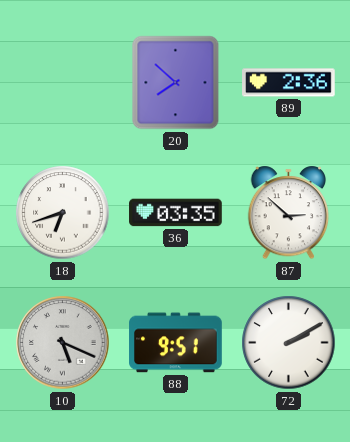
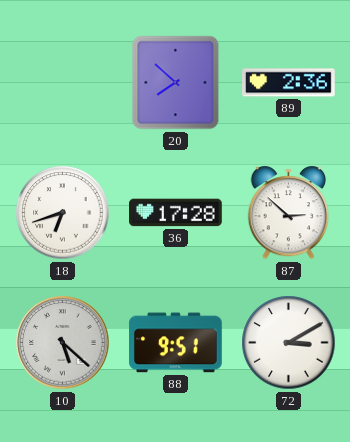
36: 03:35 -> 17:28 (176, 213)
10: 5:19 -> 5:22 (63, 343)
72: 2:10 -> 3:10 (289, 343)
